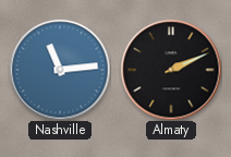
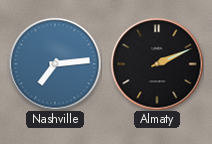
Nashville: 11:14 -> 7:14 (55, 64)
